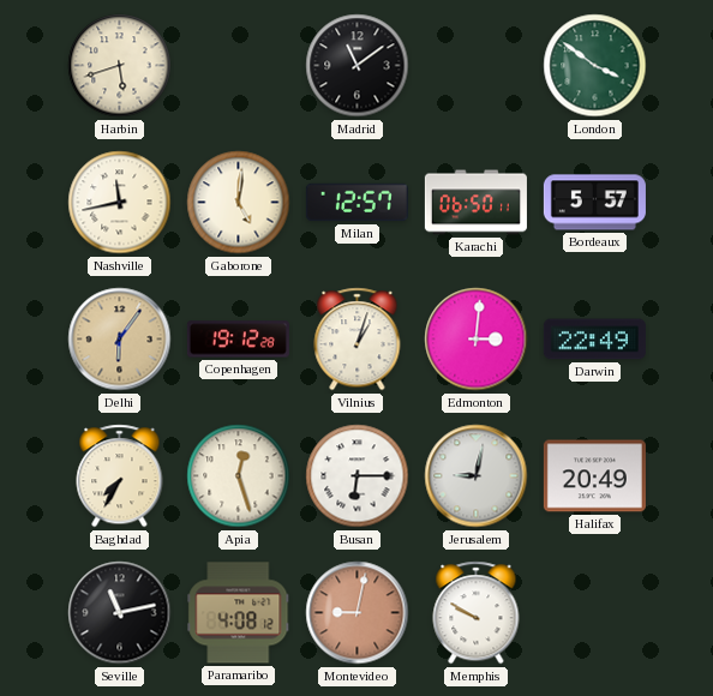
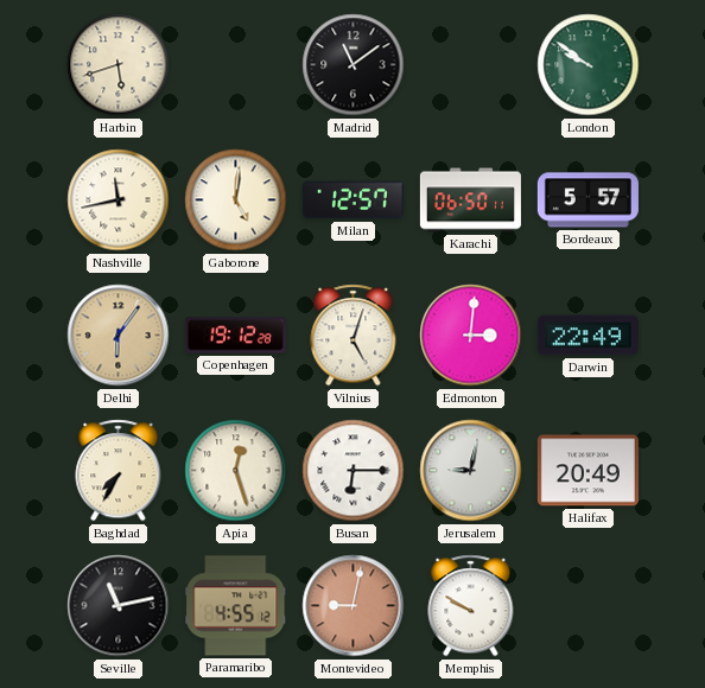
London: 3:51 -> 9:51 (589, 65)
Vilnius: 1:03 -> 5:03 (354, 336)
Paramaribo: 4:08 -> 4:55 (236, 606)
